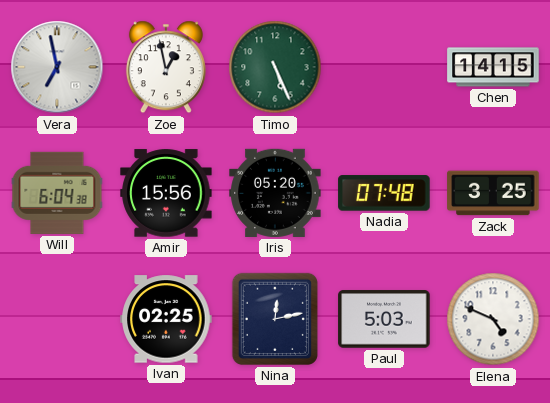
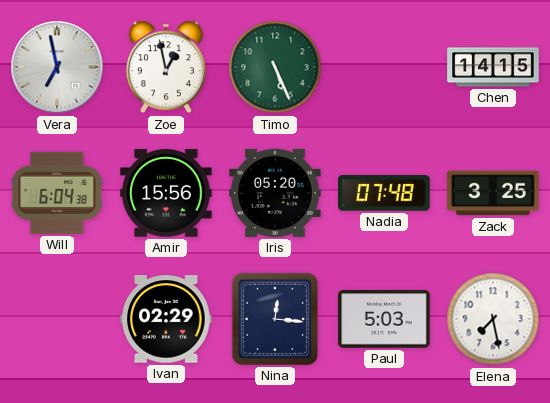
Ivan: 02:25 -> 02:29 (166, 319)
Nina: 12:13 -> 12:16 (275, 319)
Elena: 4:49 -> 7:28 (493, 319)
